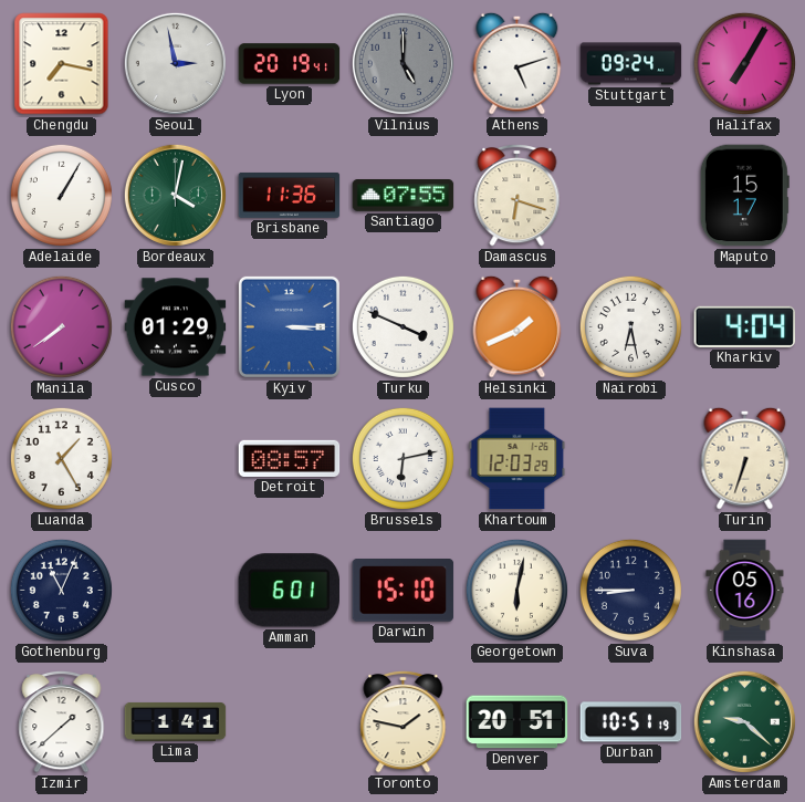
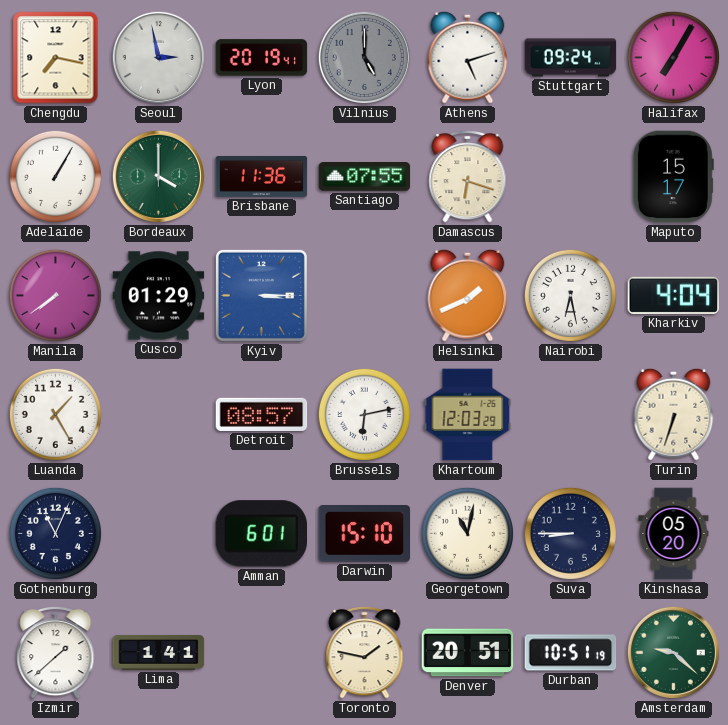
Bordeaux: 4:02 -> 4:00 (158, 176)
Turku: 3:49 -> none (402, 326)
Georgetown: 6:02 -> 11:02 (467, 533)
Kinshasa: 05:16 -> 05:20 (674, 534)
